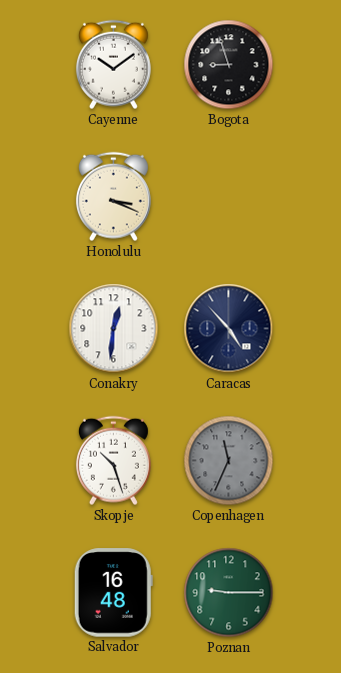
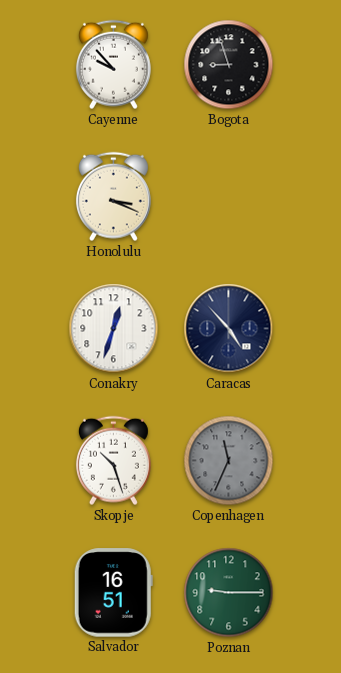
Cayenne: 10:09 -> 9:53 (113, 65)
Conakry: 12:31 -> 12:33 (114, 329)
Salvador: 16:48 -> 16:51 (113, 593)
